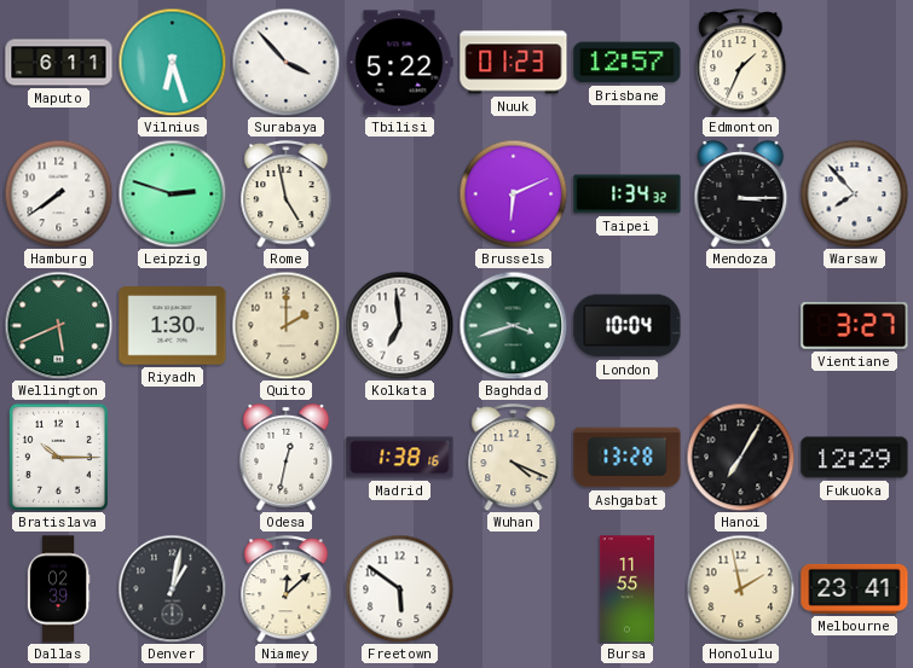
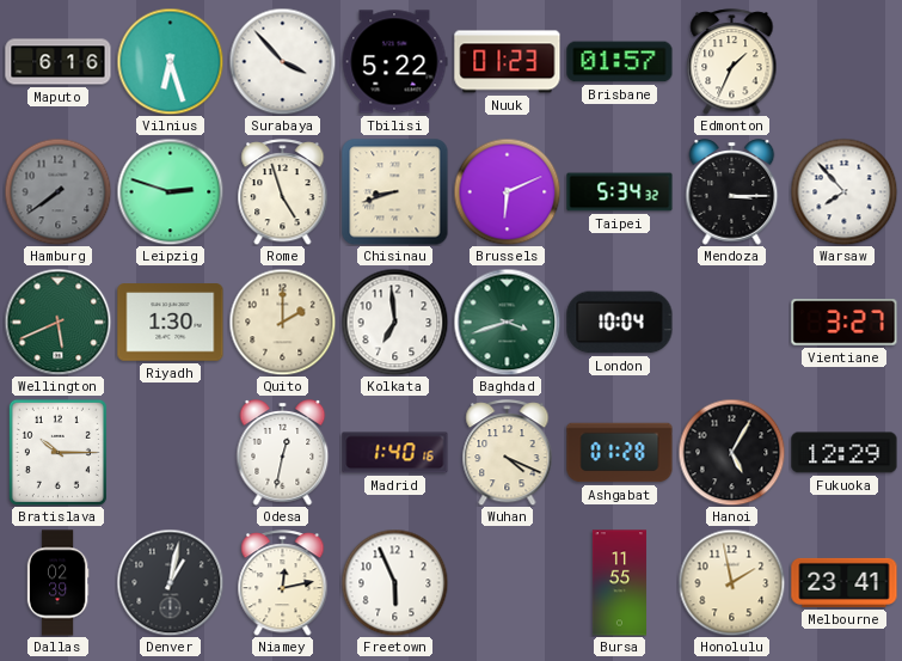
Maputo: 6:11 -> 6:16 (59, 62)
Brisbane: 12:57 -> 01:57 (620, 62)
Hamburg dial: white -> grey (57, 191)
Rome: 4:58 -> 4:57 (283, 192)
Chisinau: none -> 8:42 (395, 192)
Taipei: 1:34 -> 5:34 (620, 192)
Madrid: 1:38 -> 1:40 (395, 453)
Ashgabat: 13:28 -> 01:28 (620, 453)
Hanoi: 7:05 -> 5:05 (731, 452)
Niamey: 12:08 -> 12:13 (283, 583)
Freetown: 5:51 -> 5:56 (394, 582)
